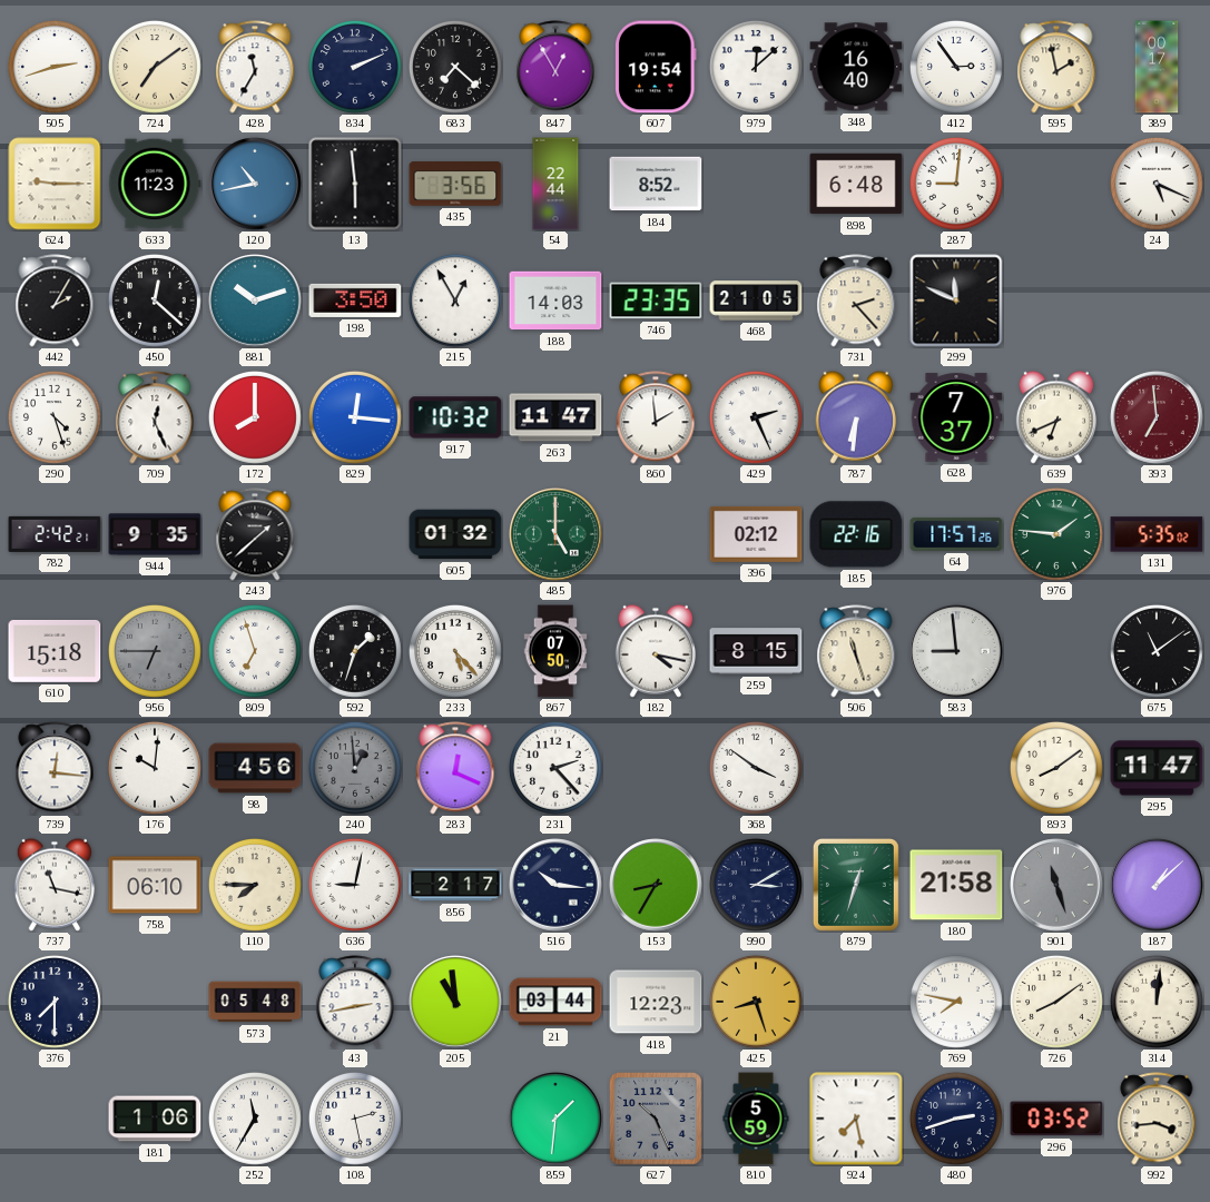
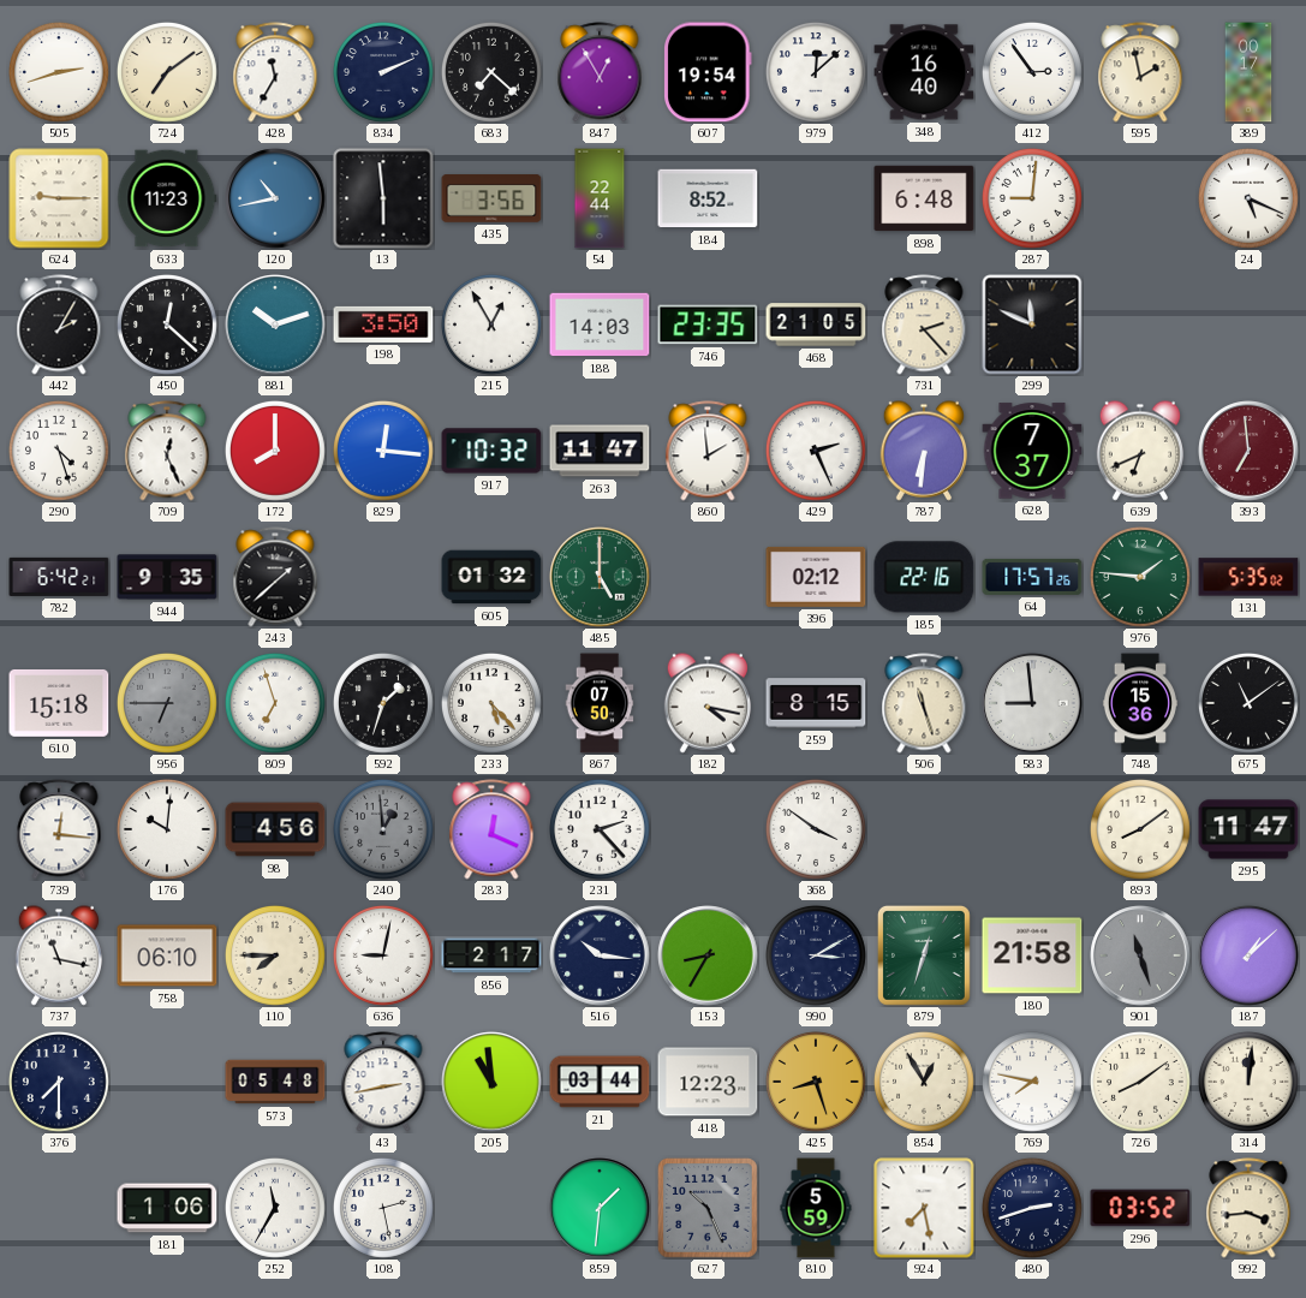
782: 2:42 -> 6:42 (59, 577)
748: none -> 15:36 (1140, 703)
854: none -> 12:55 (925, 1083)
